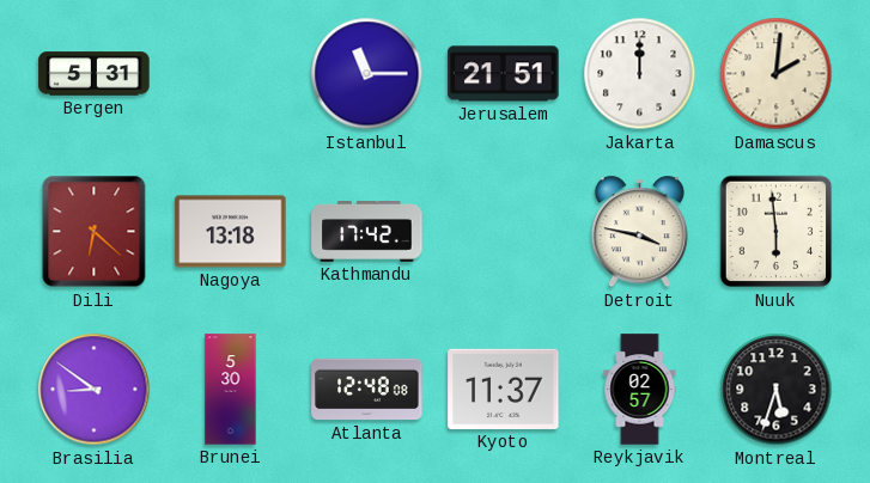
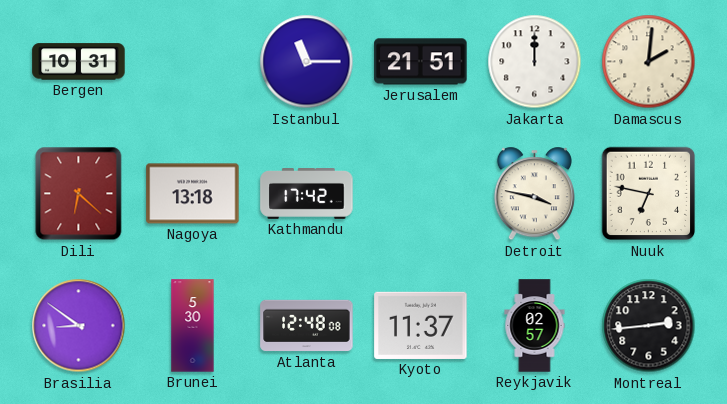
Bergen: 5:31 -> 10:31 (79, 62)
Nuuk: 5:59 -> 6:47 (649, 194)
Montreal: 5:33 -> 2:44 (649, 326)
